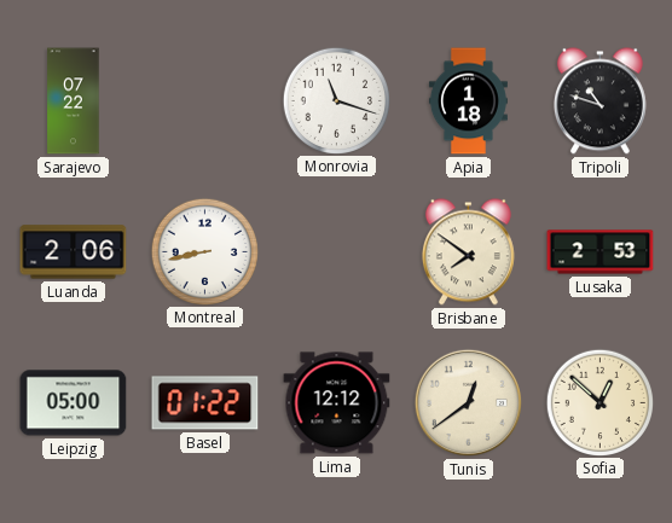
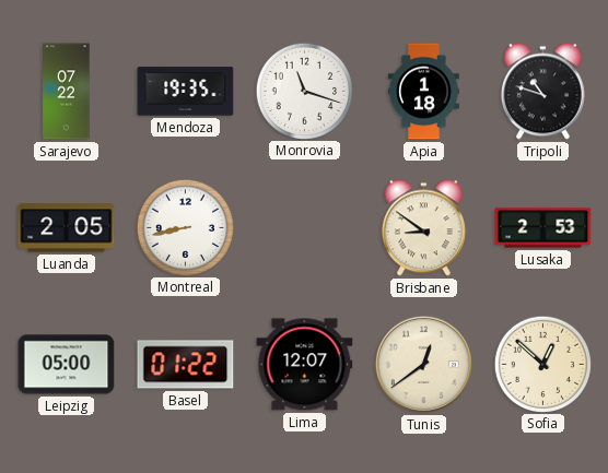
Mendoza: none -> 19:35 (186, 92)
Luanda: 2:06 -> 2:05 (67, 228)
Brisbane: 7:51 -> 8:51 (423, 228)
Lima: 12:12 -> 12:07 (305, 365)
